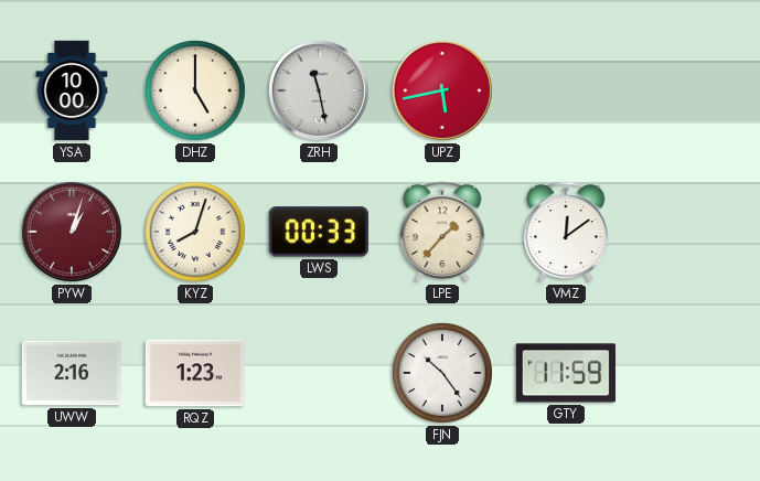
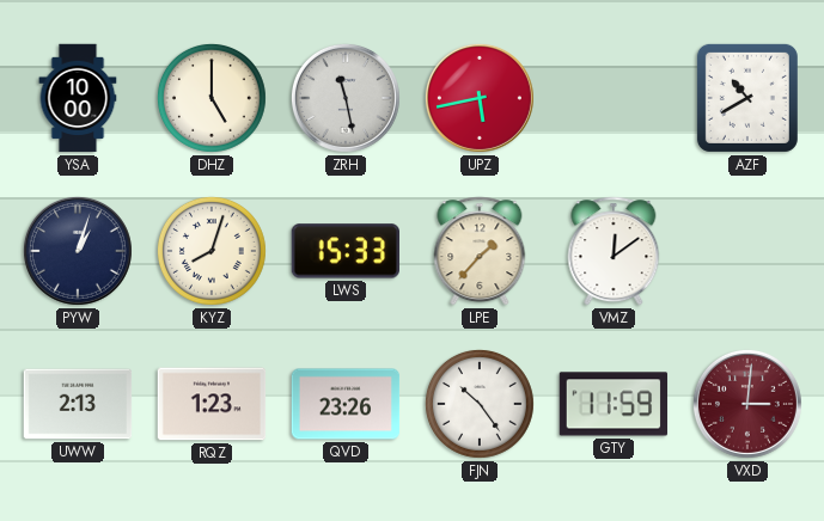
AZF: none -> 10:40 (747, 98)
PYW dial: burgundy -> navy (78, 251)
LWS: 00:33 -> 15:33 (344, 251)
UWW: 2:16 -> 2:13 (78, 404)
QVD: none -> 23:26 (346, 404)
VXD: none -> 3:01 (747, 404)
